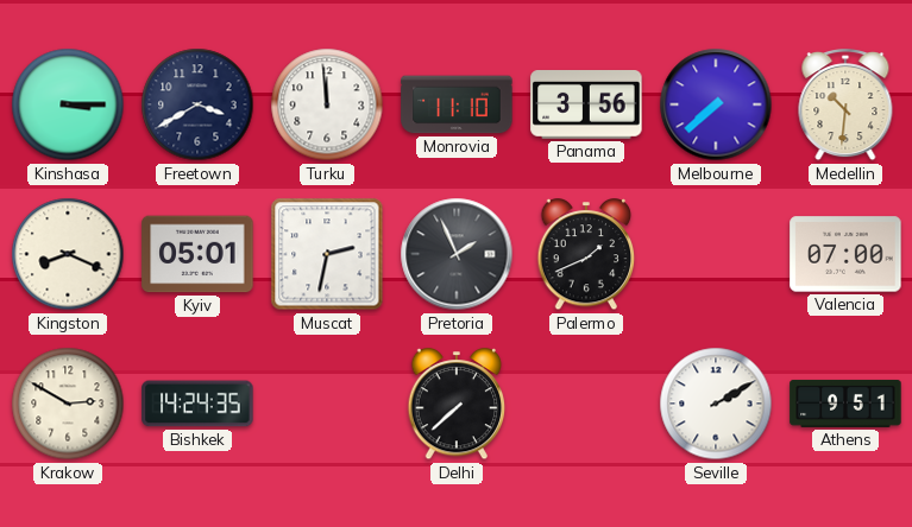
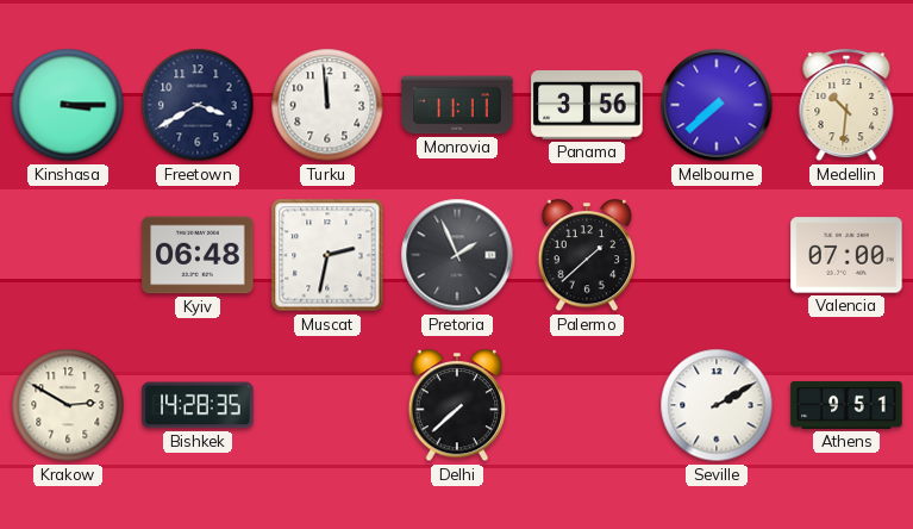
Monrovia: 11:10 -> 11:11 (457, 105)
Kingston: 8:19 -> none (68, 254)
Kyiv: 05:01 -> 06:48 (198, 255)
Palermo: 1:41 -> 1:38 (587, 256)
Bishkek: 14:24 -> 14:28 (198, 405)
